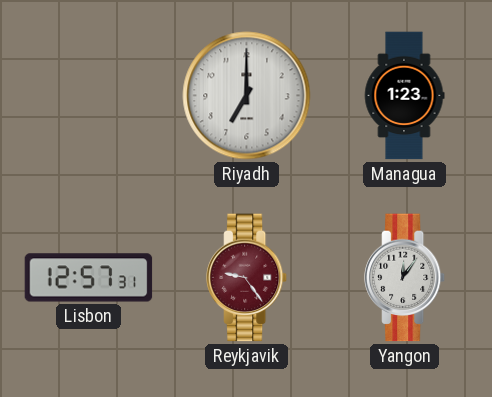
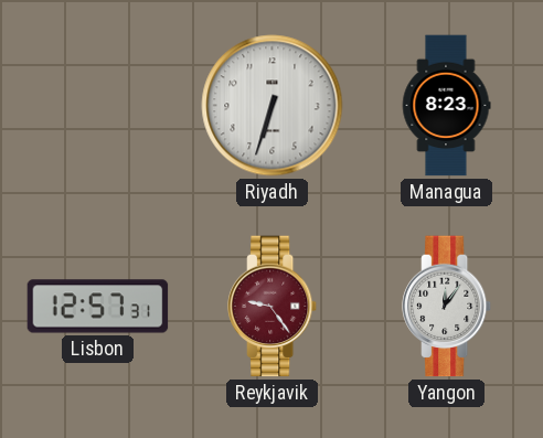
Riyadh: 7:00 -> 6:33 (273, 106)
Managua: 1:23 -> 8:23 (446, 106)
